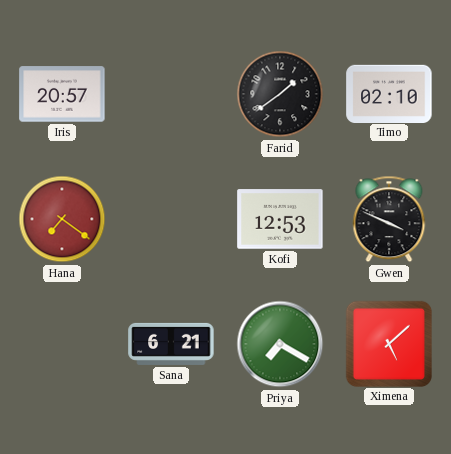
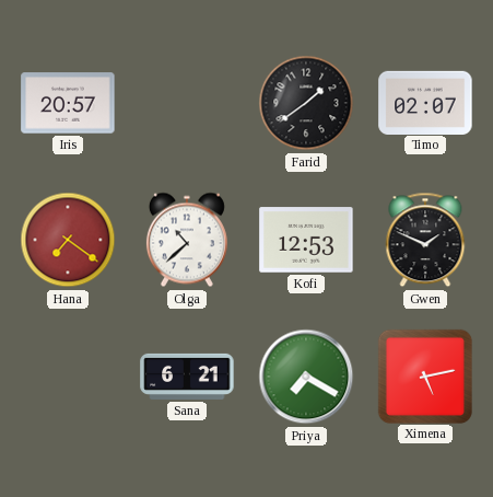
Timo: 02:10 -> 02:07 (425, 102)
Olga: none -> 10:38 (187, 240)
Gwen: 3:49 -> 1:49 (425, 240)
Ximena: 5:08 -> 5:13 (424, 375)
